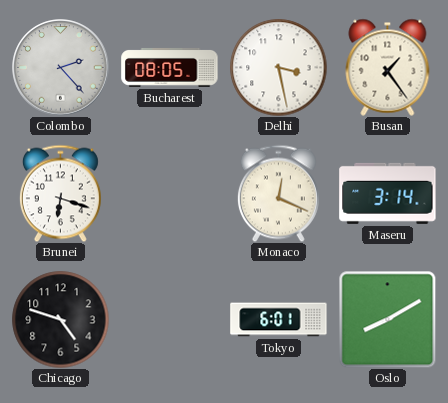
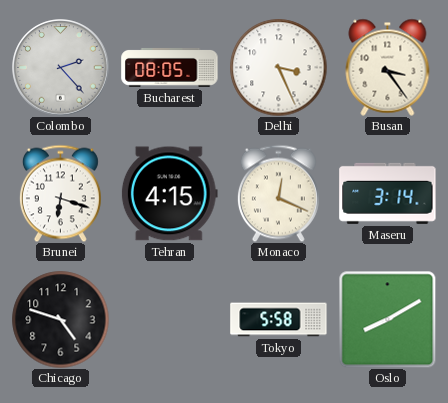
Delhi: 3:28 -> 3:26 (278, 67)
Busan: 1:24 -> 3:24 (388, 67)
Tehran: none -> 4:15 (169, 194)
Tokyo: 6:01 -> 5:58 (279, 320)
